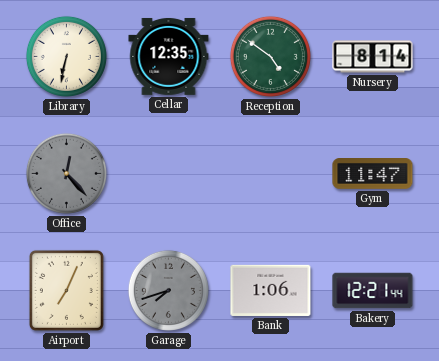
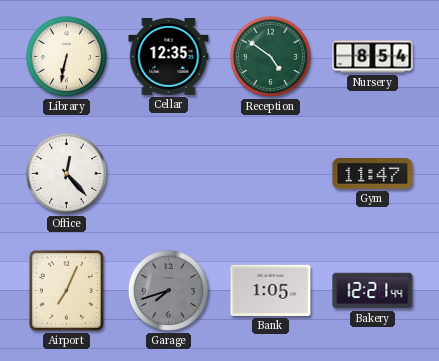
Nursery: 8:14 -> 8:54 (373, 57)
Office dial: grey -> white (66, 173)
Bank: 1:06 -> 1:05 (271, 290)
